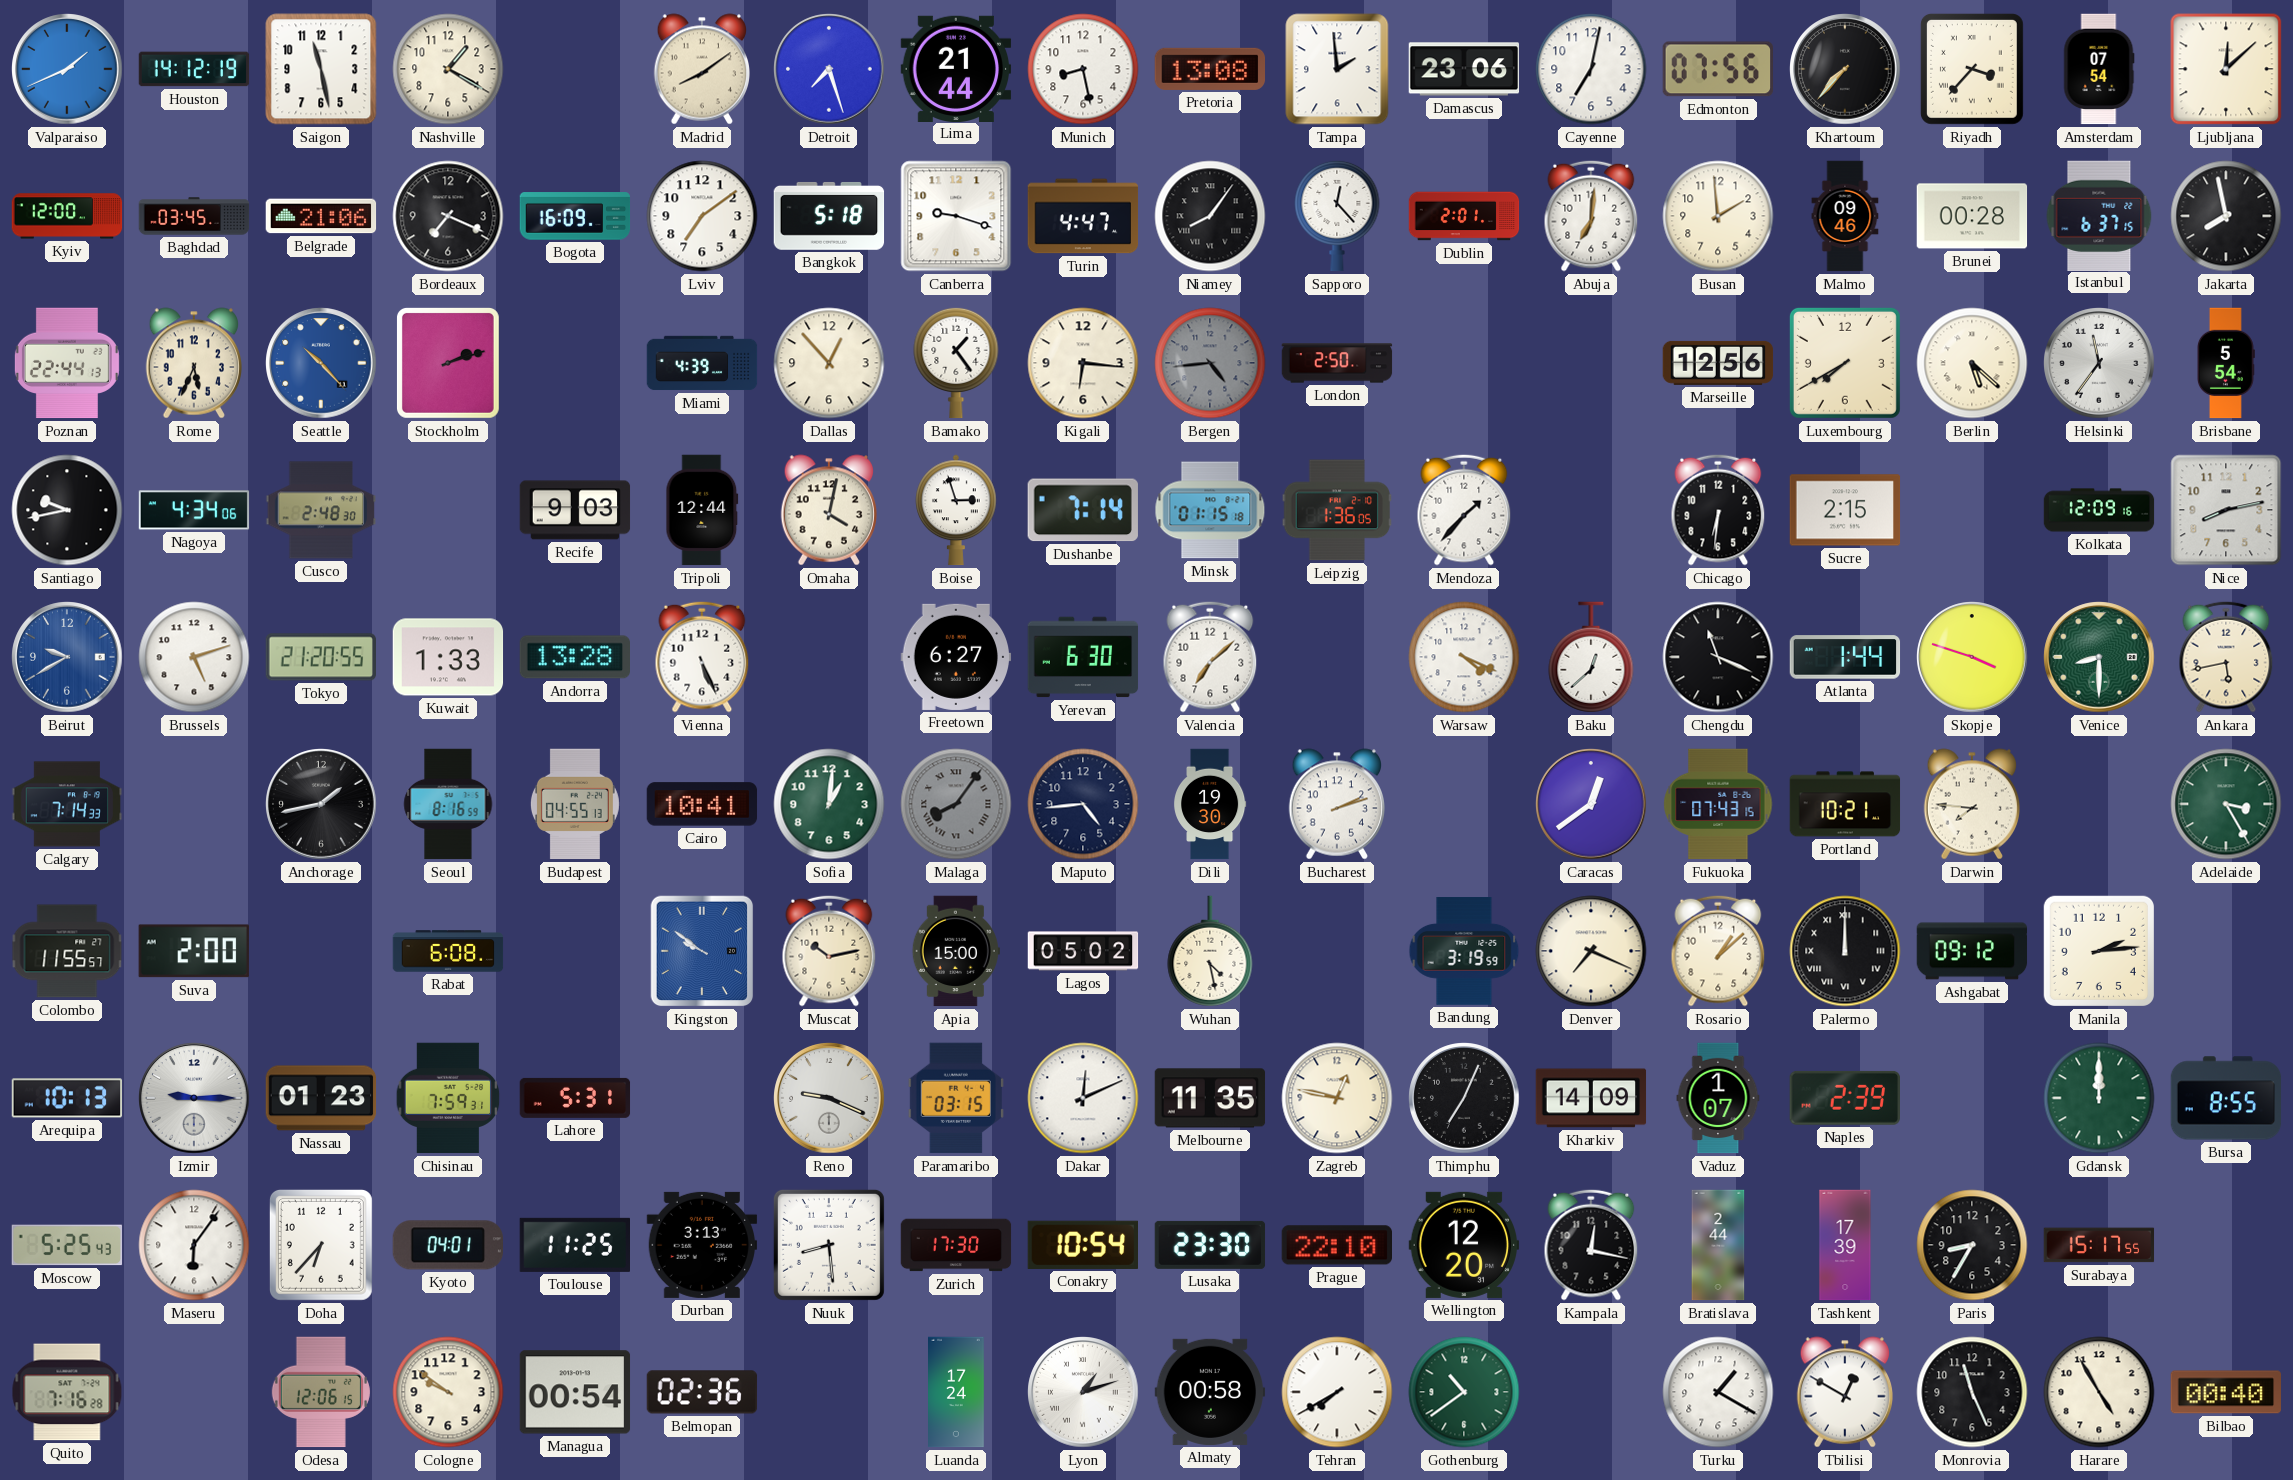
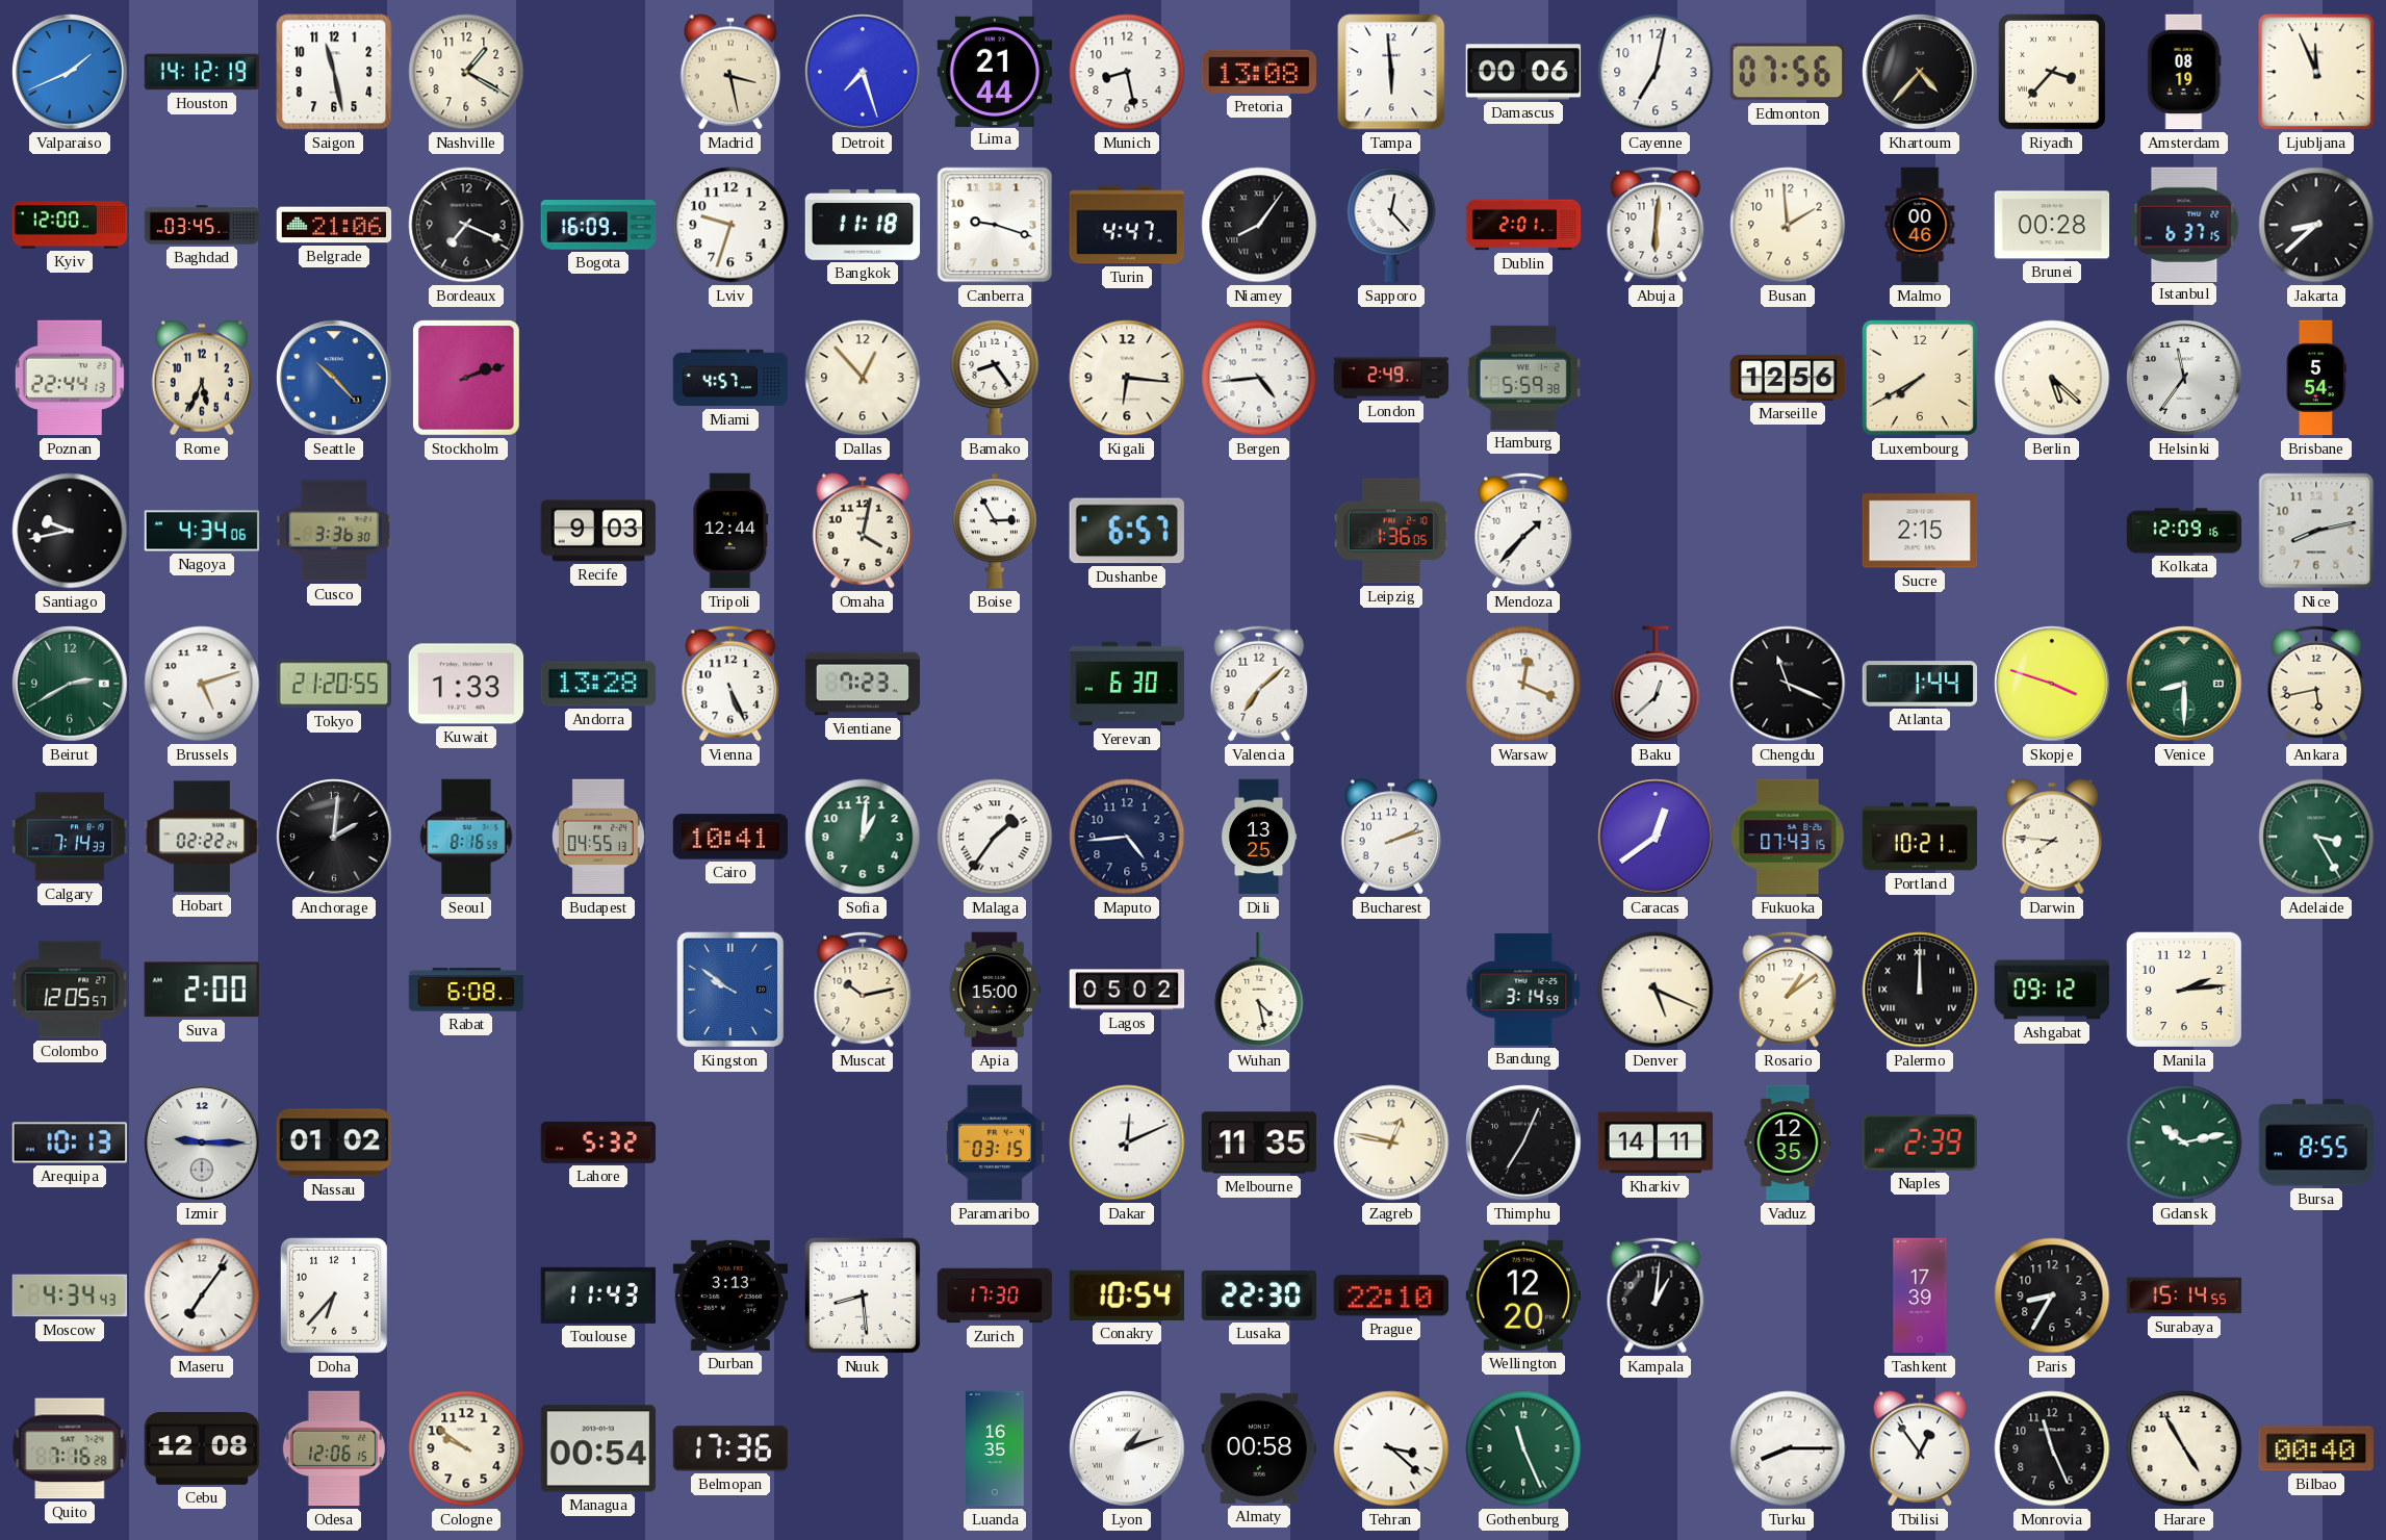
Madrid: 8:09 -> 3:28 (729, 72)
Tampa: 1:59 -> 5:59 (1391, 72)
Damascus: 23:06 -> 00:06 (1523, 72)
Khartoum: 7:37 -> 4:37 (1920, 72)
Amsterdam: 07:54 -> 08:19 (2184, 72)
Ljubljana: 12:08 -> 11:56 (2316, 72)
Lviv: 7:09 -> 9:33 (730, 225)
Bangkok: 5:18 -> 11:18 (863, 225)
Abuja: 7:01 -> 6:01 (1656, 225)
Malmo: 09:46 -> 00:46 (1920, 225)
Jakarta: 7:58 -> 8:38 (2316, 225)
Miami: 4:39 -> 4:57 (730, 378)
Bamako: 1:24 -> 8:24 (995, 378)
Bergen dial: grey -> white (1259, 378)
London: 2:50 -> 2:49 (1391, 378)
Hamburg: none -> 5:59 (1523, 378)
Cusco: 2:48 -> 3:36 (334, 531)
Boise: 2:57 -> 2:55 (995, 531)
Dushanbe: 7:14 -> 6:57 (1127, 531)
Minsk: 01:15 -> none (1210, 510)
Chicago: 6:31 -> none (1718, 510)
Beirut: 9:40 -> 2:40 (70, 684)
Beirut dial: blue -> green (70, 684)
Vientiane: none -> 7:23 (863, 684)
Freetown: 6:27 -> none (956, 657)
Warsaw: 4:19 -> 12:19 (1523, 684)
Hobart: none -> 02:22 (202, 837)
Anchorage: 1:43 -> 2:01 (334, 837)
Malaga: 8:06 -> 1:36 (995, 837)
Malaga dial: grey -> white (995, 837)
Dili: 19:30 -> 13:25 (1259, 837)
Colombo: 11:55 -> 12:05 (70, 990)
Bandung: 3:19 -> 3:14 (1523, 991)
Denver: 7:19 -> 5:19 (1656, 990)
Rosario: 1:08 -> 1:09 (1788, 990)
Nassau: 01:23 -> 01:02 (334, 1143)
Chisinau: 7:59 -> none (448, 1098)
Lahore: 5:31 -> 5:32 (598, 1143)
Reno: 9:19 -> none (829, 1098)
Kharkiv: 14:09 -> 14:11 (1656, 1143)
Vaduz: 1:07 -> 12:35 (1788, 1143)
Gdansk: 12:00 -> 10:13 (2184, 1143)
Moscow: 5:25 -> 4:34 (70, 1295)
Maseru: 6:06 -> 7:06 (202, 1295)
Kyoto: 04:01 -> none (447, 1245)
Toulouse: 11:25 -> 11:43 (597, 1295)
Lusaka: 23:30 -> 22:30 (1259, 1295)
Kampala: 12:17 -> 1:01 (1656, 1295)
Bratislava: 2:44 -> none (1718, 1245)
Surabaya: 15:17 -> 15:14 (2184, 1295)
Cebu: none -> 12:08 (202, 1449)
Belmopan: 02:36 -> 17:36 (730, 1448)
Luanda: 17:24 -> 16:35 (996, 1448)
Tehran: 7:40 -> 3:22 (1391, 1448)
Gothenburg: 10:39 -> 11:26 (1523, 1448)
Turku: 1:20 -> 8:15 (1788, 1448)
Tbilisi: 12:50 -> 12:54 (1919, 1448)
